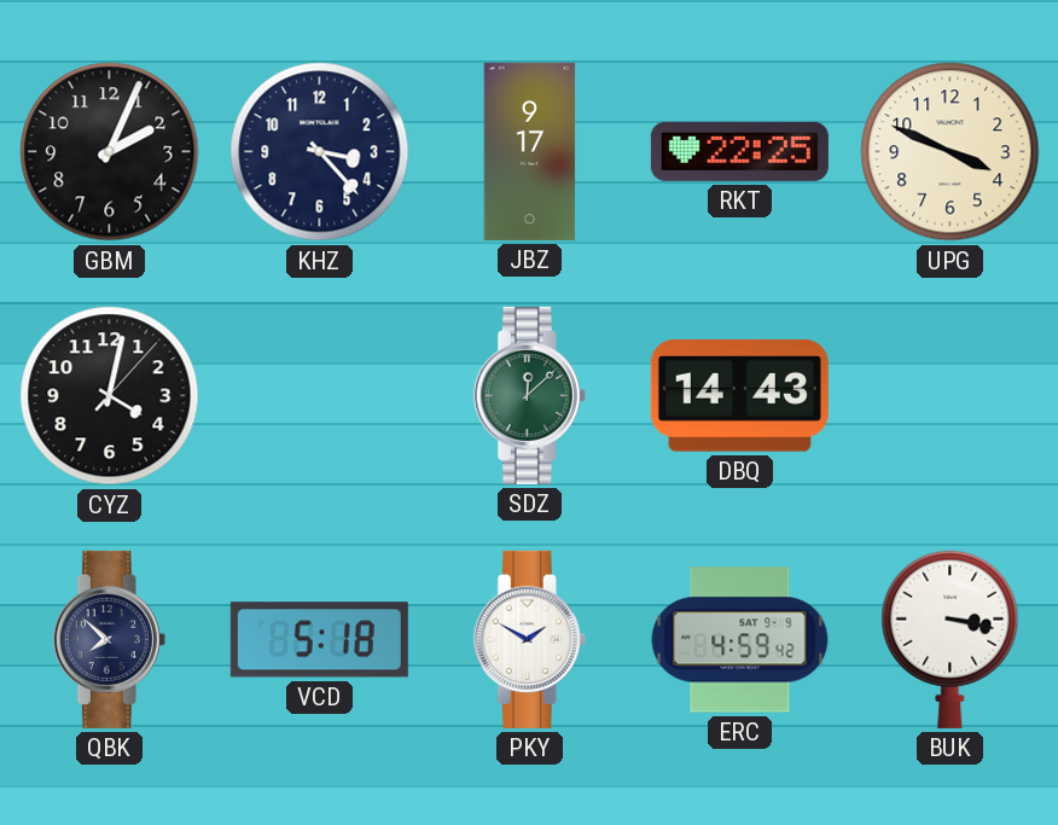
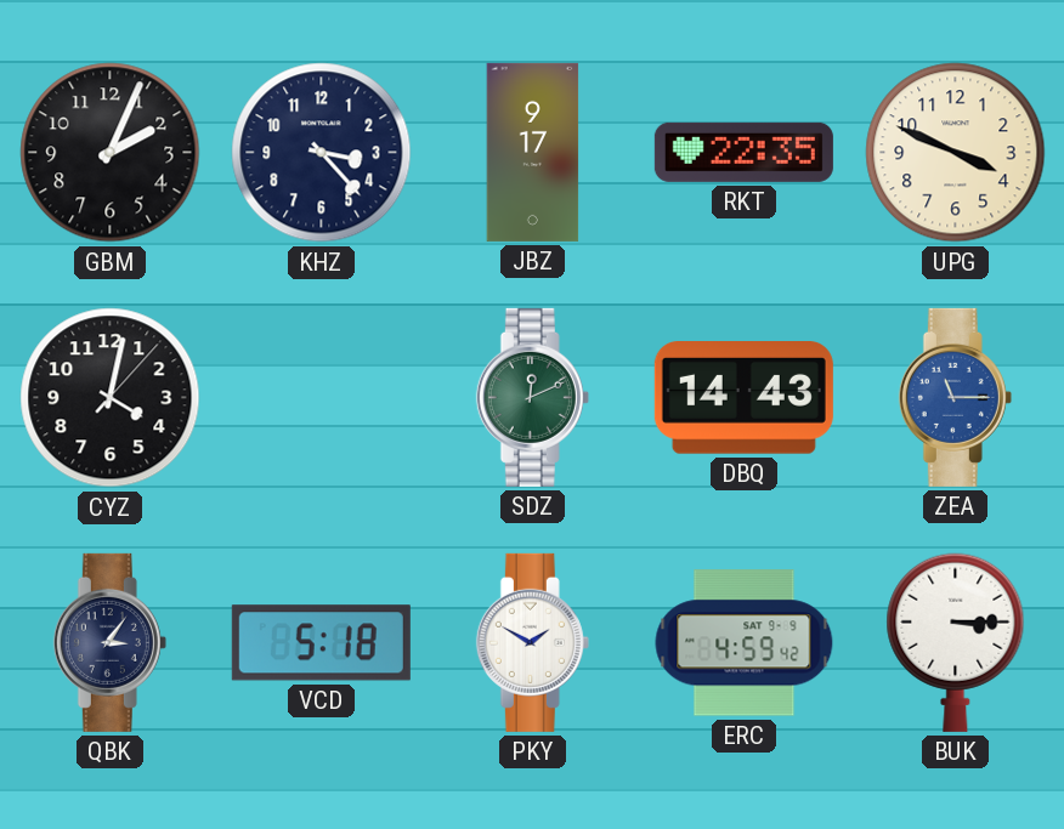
RKT: 22:25 -> 22:35 (743, 152)
SDZ: 12:08 -> 12:11 (532, 397)
ZEA: none -> 11:15 (955, 397)
QBK: 7:52 -> 3:06 (109, 642)
BUK: 3:17 -> 3:15 (956, 642)
